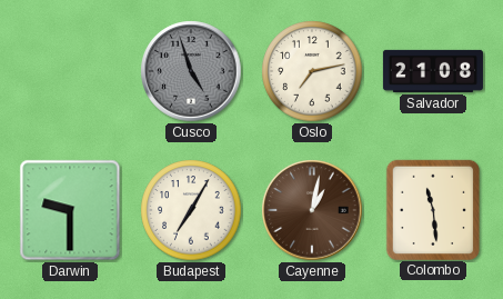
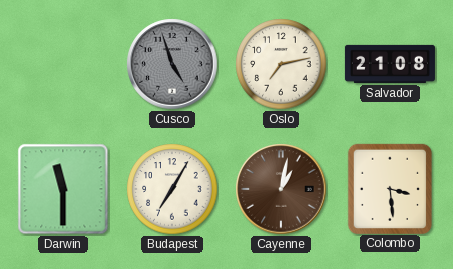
Darwin: 9:30 -> 11:30 (63, 189)
Colombo: 11:29 -> 3:29 (389, 188)
